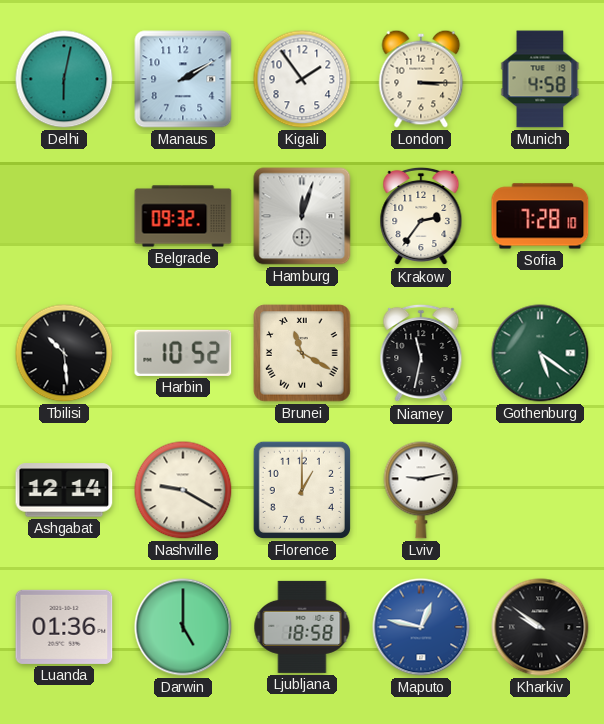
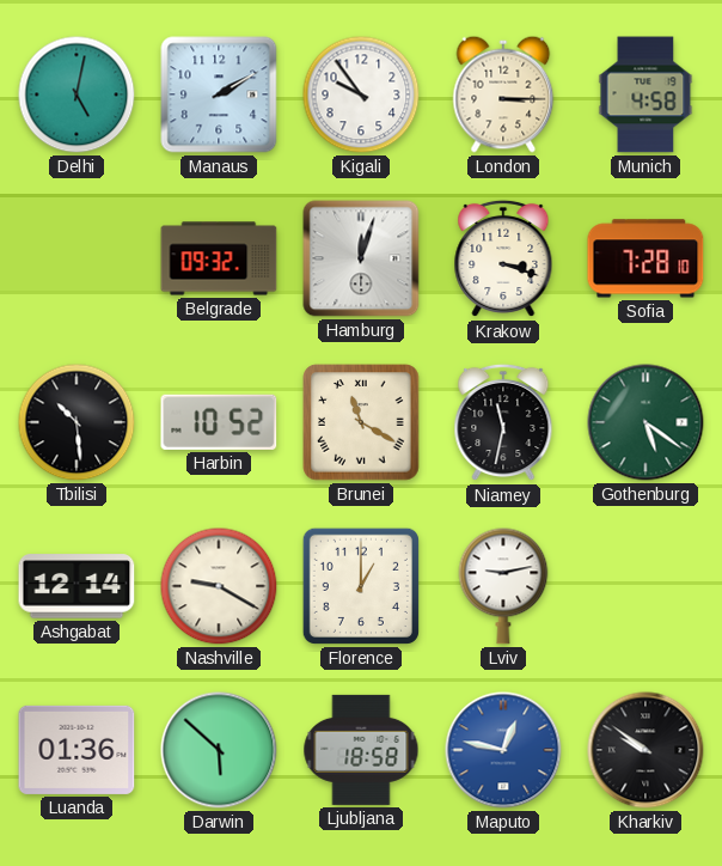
Delhi: 6:02 -> 5:02 (77, 94)
Kigali: 1:54 -> 9:54 (361, 94)
Krakow: 2:36 -> 3:18 (503, 258)
Darwin: 5:00 -> 5:52 (219, 750)
